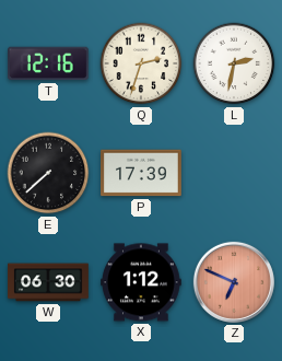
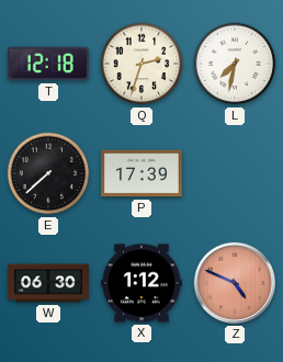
T: 12:16 -> 12:18 (49, 64)
L: 2:32 -> 7:32 (235, 64)
Z: 6:49 -> 4:49 (235, 283)
